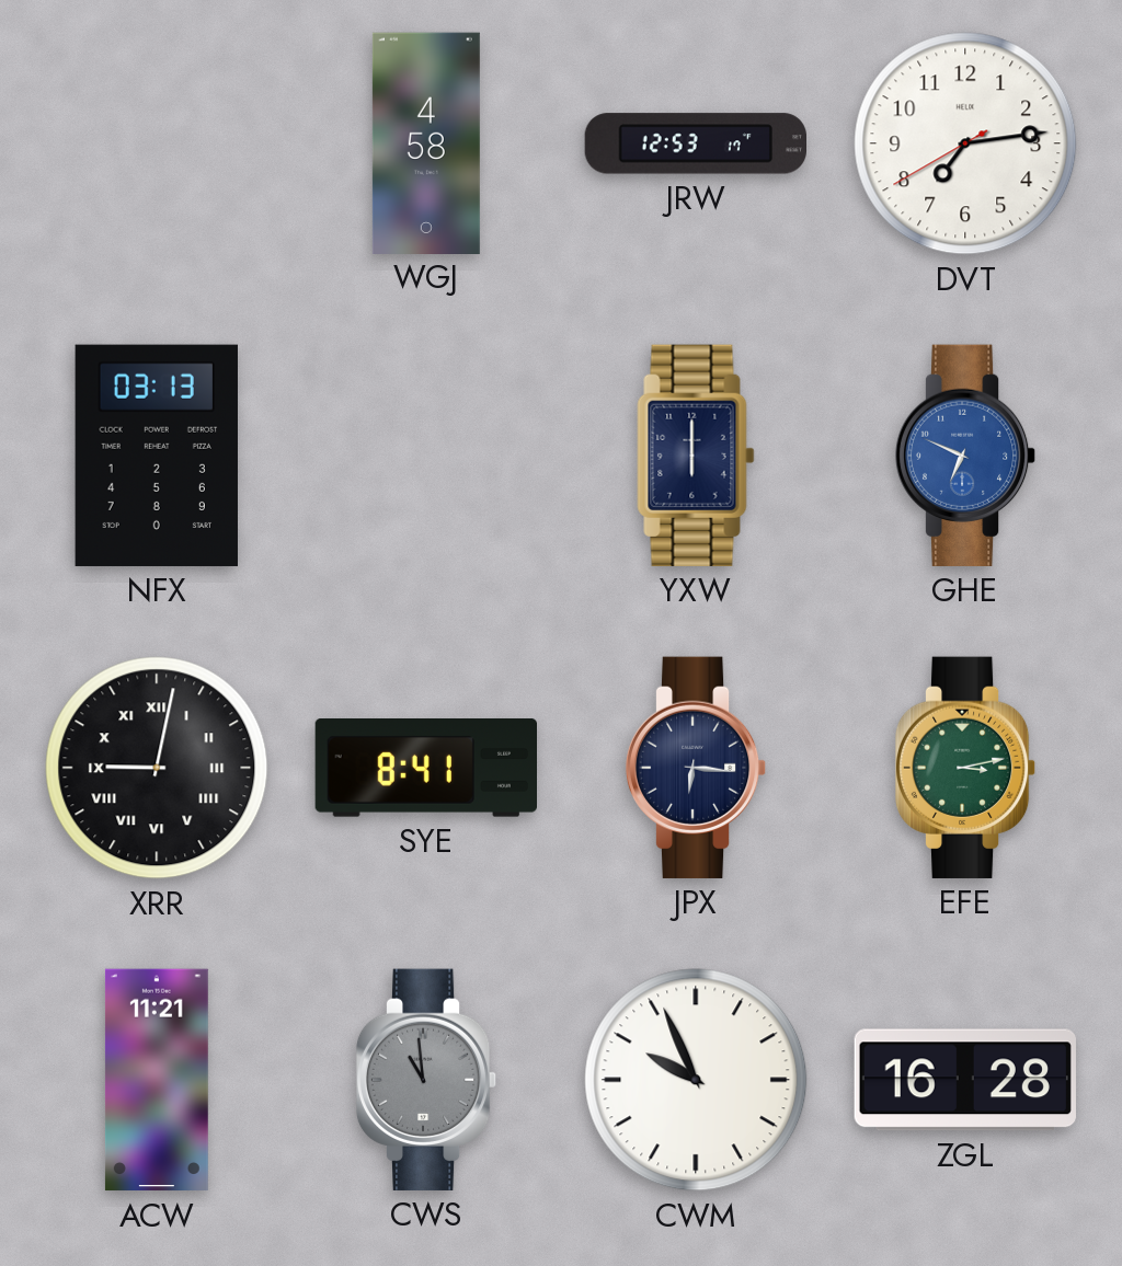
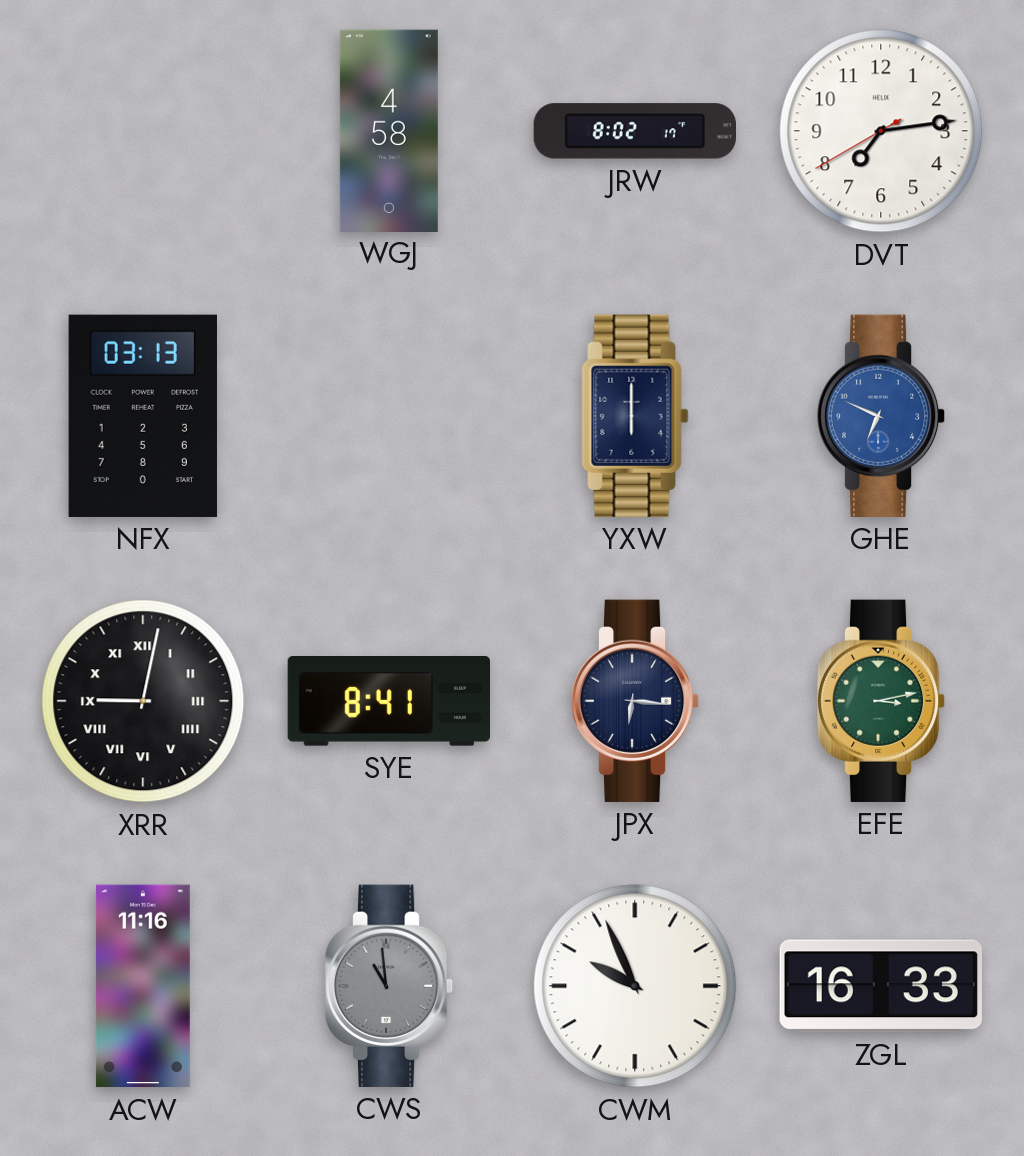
JRW: 12:53 -> 8:02 (634, 131)
ACW: 11:21 -> 11:16 (143, 986)
ZGL: 16:28 -> 16:33 (881, 986)
